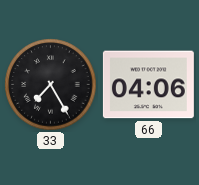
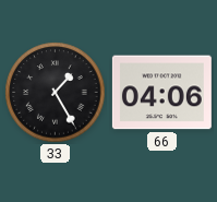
33: 7:25 -> 1:25 (56, 93)
